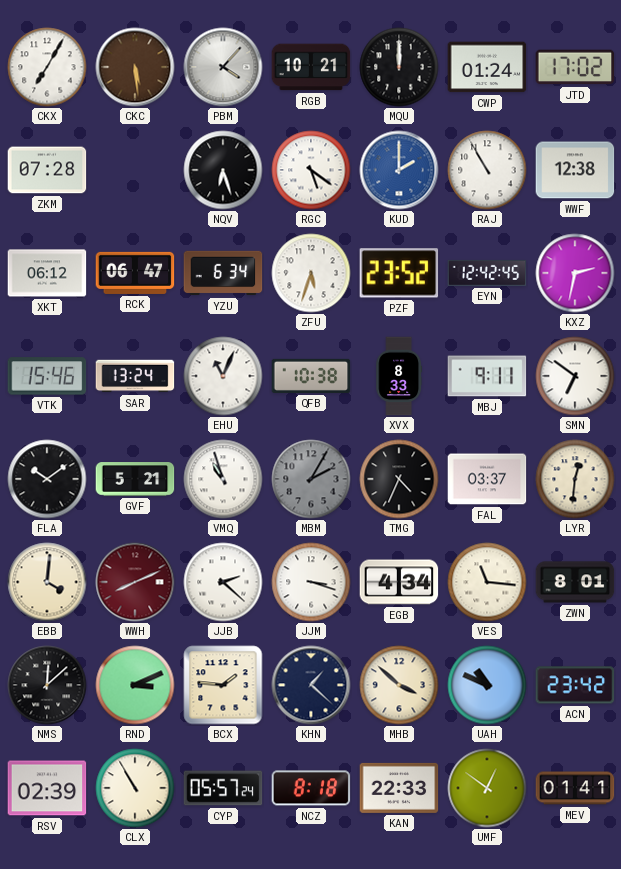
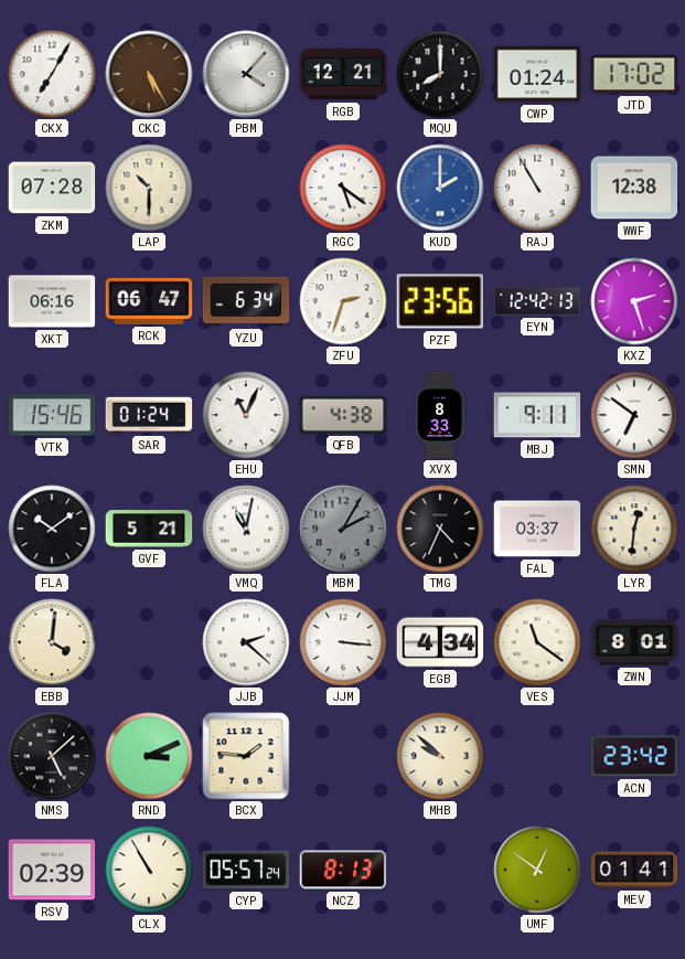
CKC: 5:29 -> 5:25 (149, 74)
RGB: 10:21 -> 12:21 (343, 74)
MQU: 12:00 -> 8:00 (440, 74)
LAP: none -> 10:30 (149, 188)
NQV: 6:27 -> none (223, 170)
XKT: 06:12 -> 06:16 (52, 301)
ZFU: 5:33 -> 2:33 (343, 301)
PZF: 23:52 -> 23:56 (440, 301)
EYN: 12:42:45 -> 12:42:13 (537, 301)
KXZ: 2:32 -> 2:27 (634, 301)
SAR: 13:24 -> 01:24 (149, 415)
QFB: 10:38 -> 4:38 (343, 415)
VMQ: 10:57 -> 11:02 (246, 529)
WWH: 8:11 -> none (135, 582)
JJM: 3:18 -> 3:16 (343, 642)
VES: 11:16 -> 11:21 (537, 642)
NMS: 12:08 -> 5:08 (52, 756)
KHN: 1:22 -> none (311, 685)
MHB: 3:52 -> 9:52 (440, 756)
UAH: 10:49 -> none (487, 685)
NCZ: 8:18 -> 8:13 (343, 870)
KAN: 22:33 -> none (399, 788)
